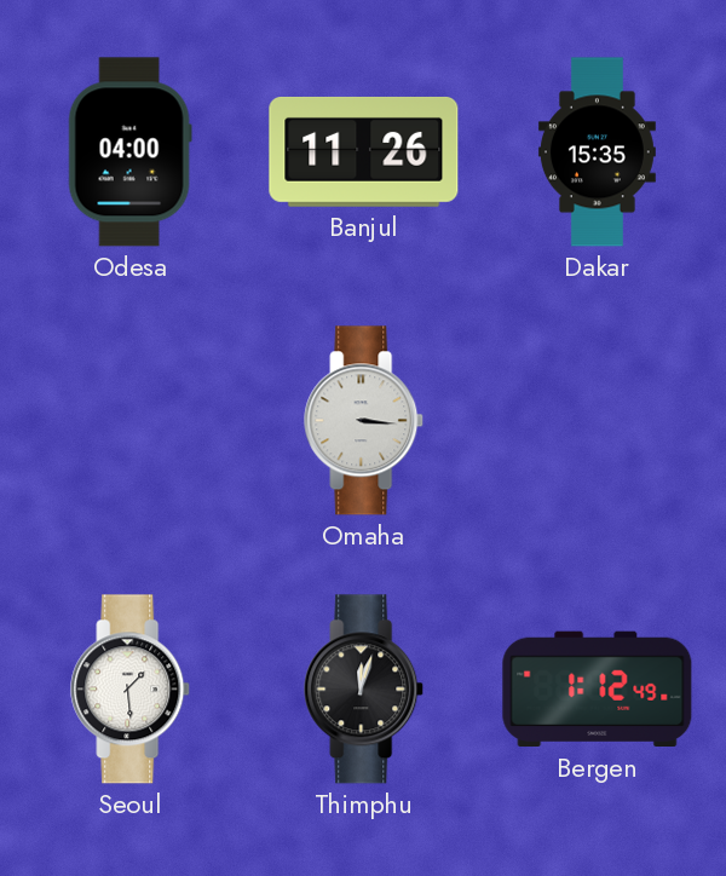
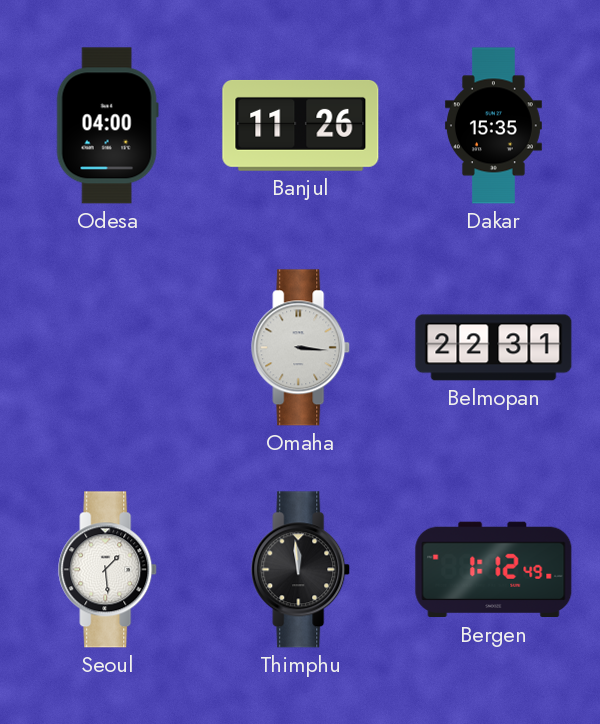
Belmopan: none -> 22:31 (494, 348)
Thimphu: 12:03 -> 11:59 (301, 570)
